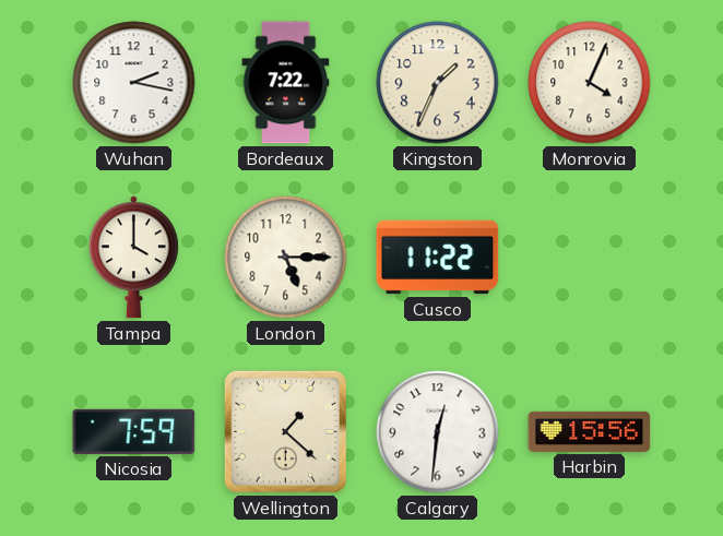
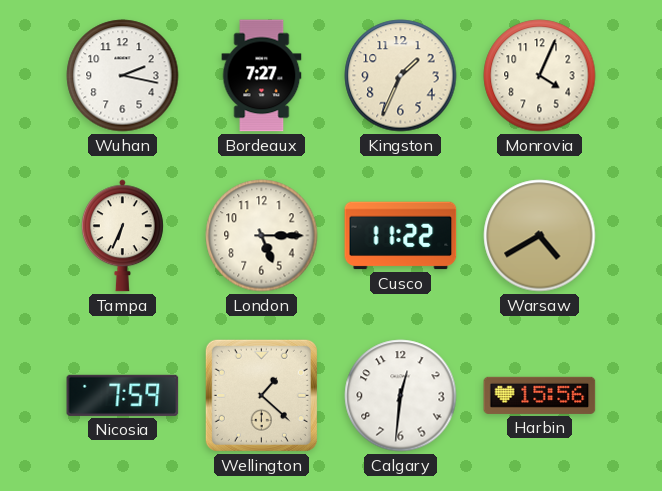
Bordeaux: 7:22 -> 7:27 (262, 76)
Tampa: 4:00 -> 6:34 (122, 236)
Warsaw: none -> 4:40 (540, 236)
